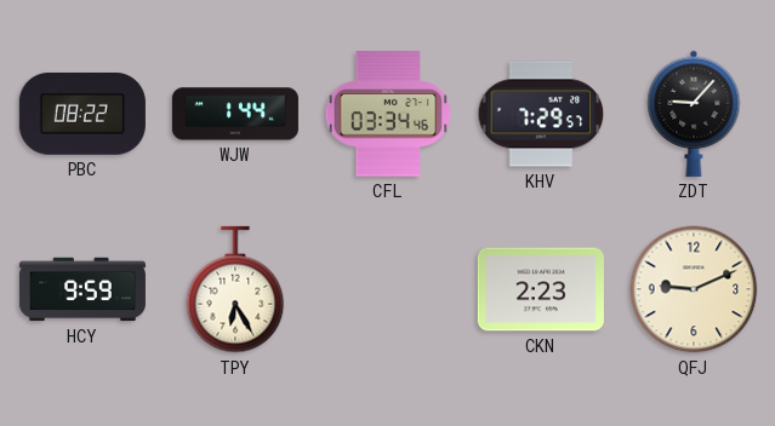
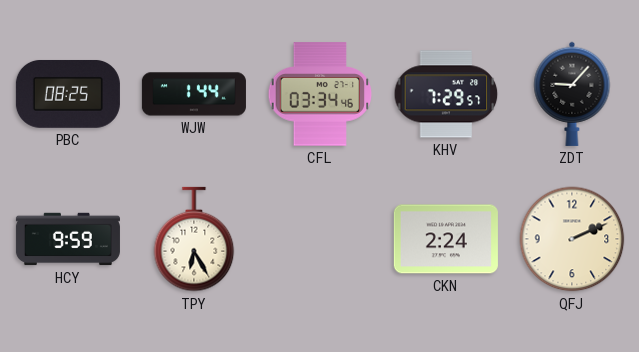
PBC: 08:22 -> 08:25 (68, 94)
CKN: 2:23 -> 2:24 (446, 239)
QFJ: 9:11 -> 2:11 (572, 239)
